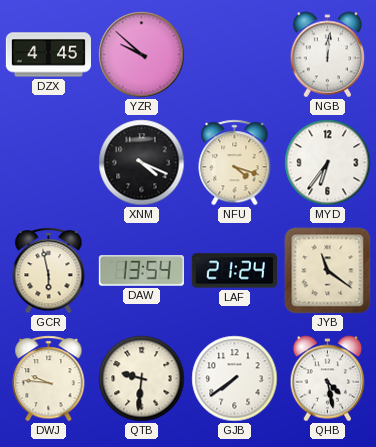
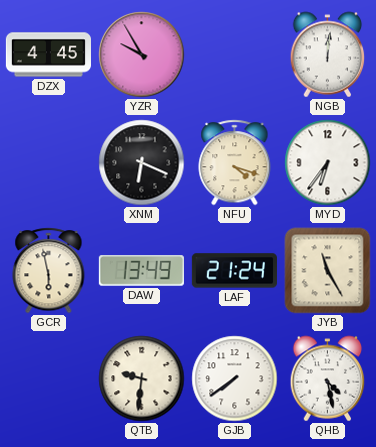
YZR: 9:52 -> 9:55 (142, 55)
XNM: 4:19 -> 6:19 (142, 163)
DAW: 13:54 -> 13:49 (141, 271)
JYB: 11:21 -> 11:25 (328, 271)
DWJ: 9:46 -> none (49, 379)
